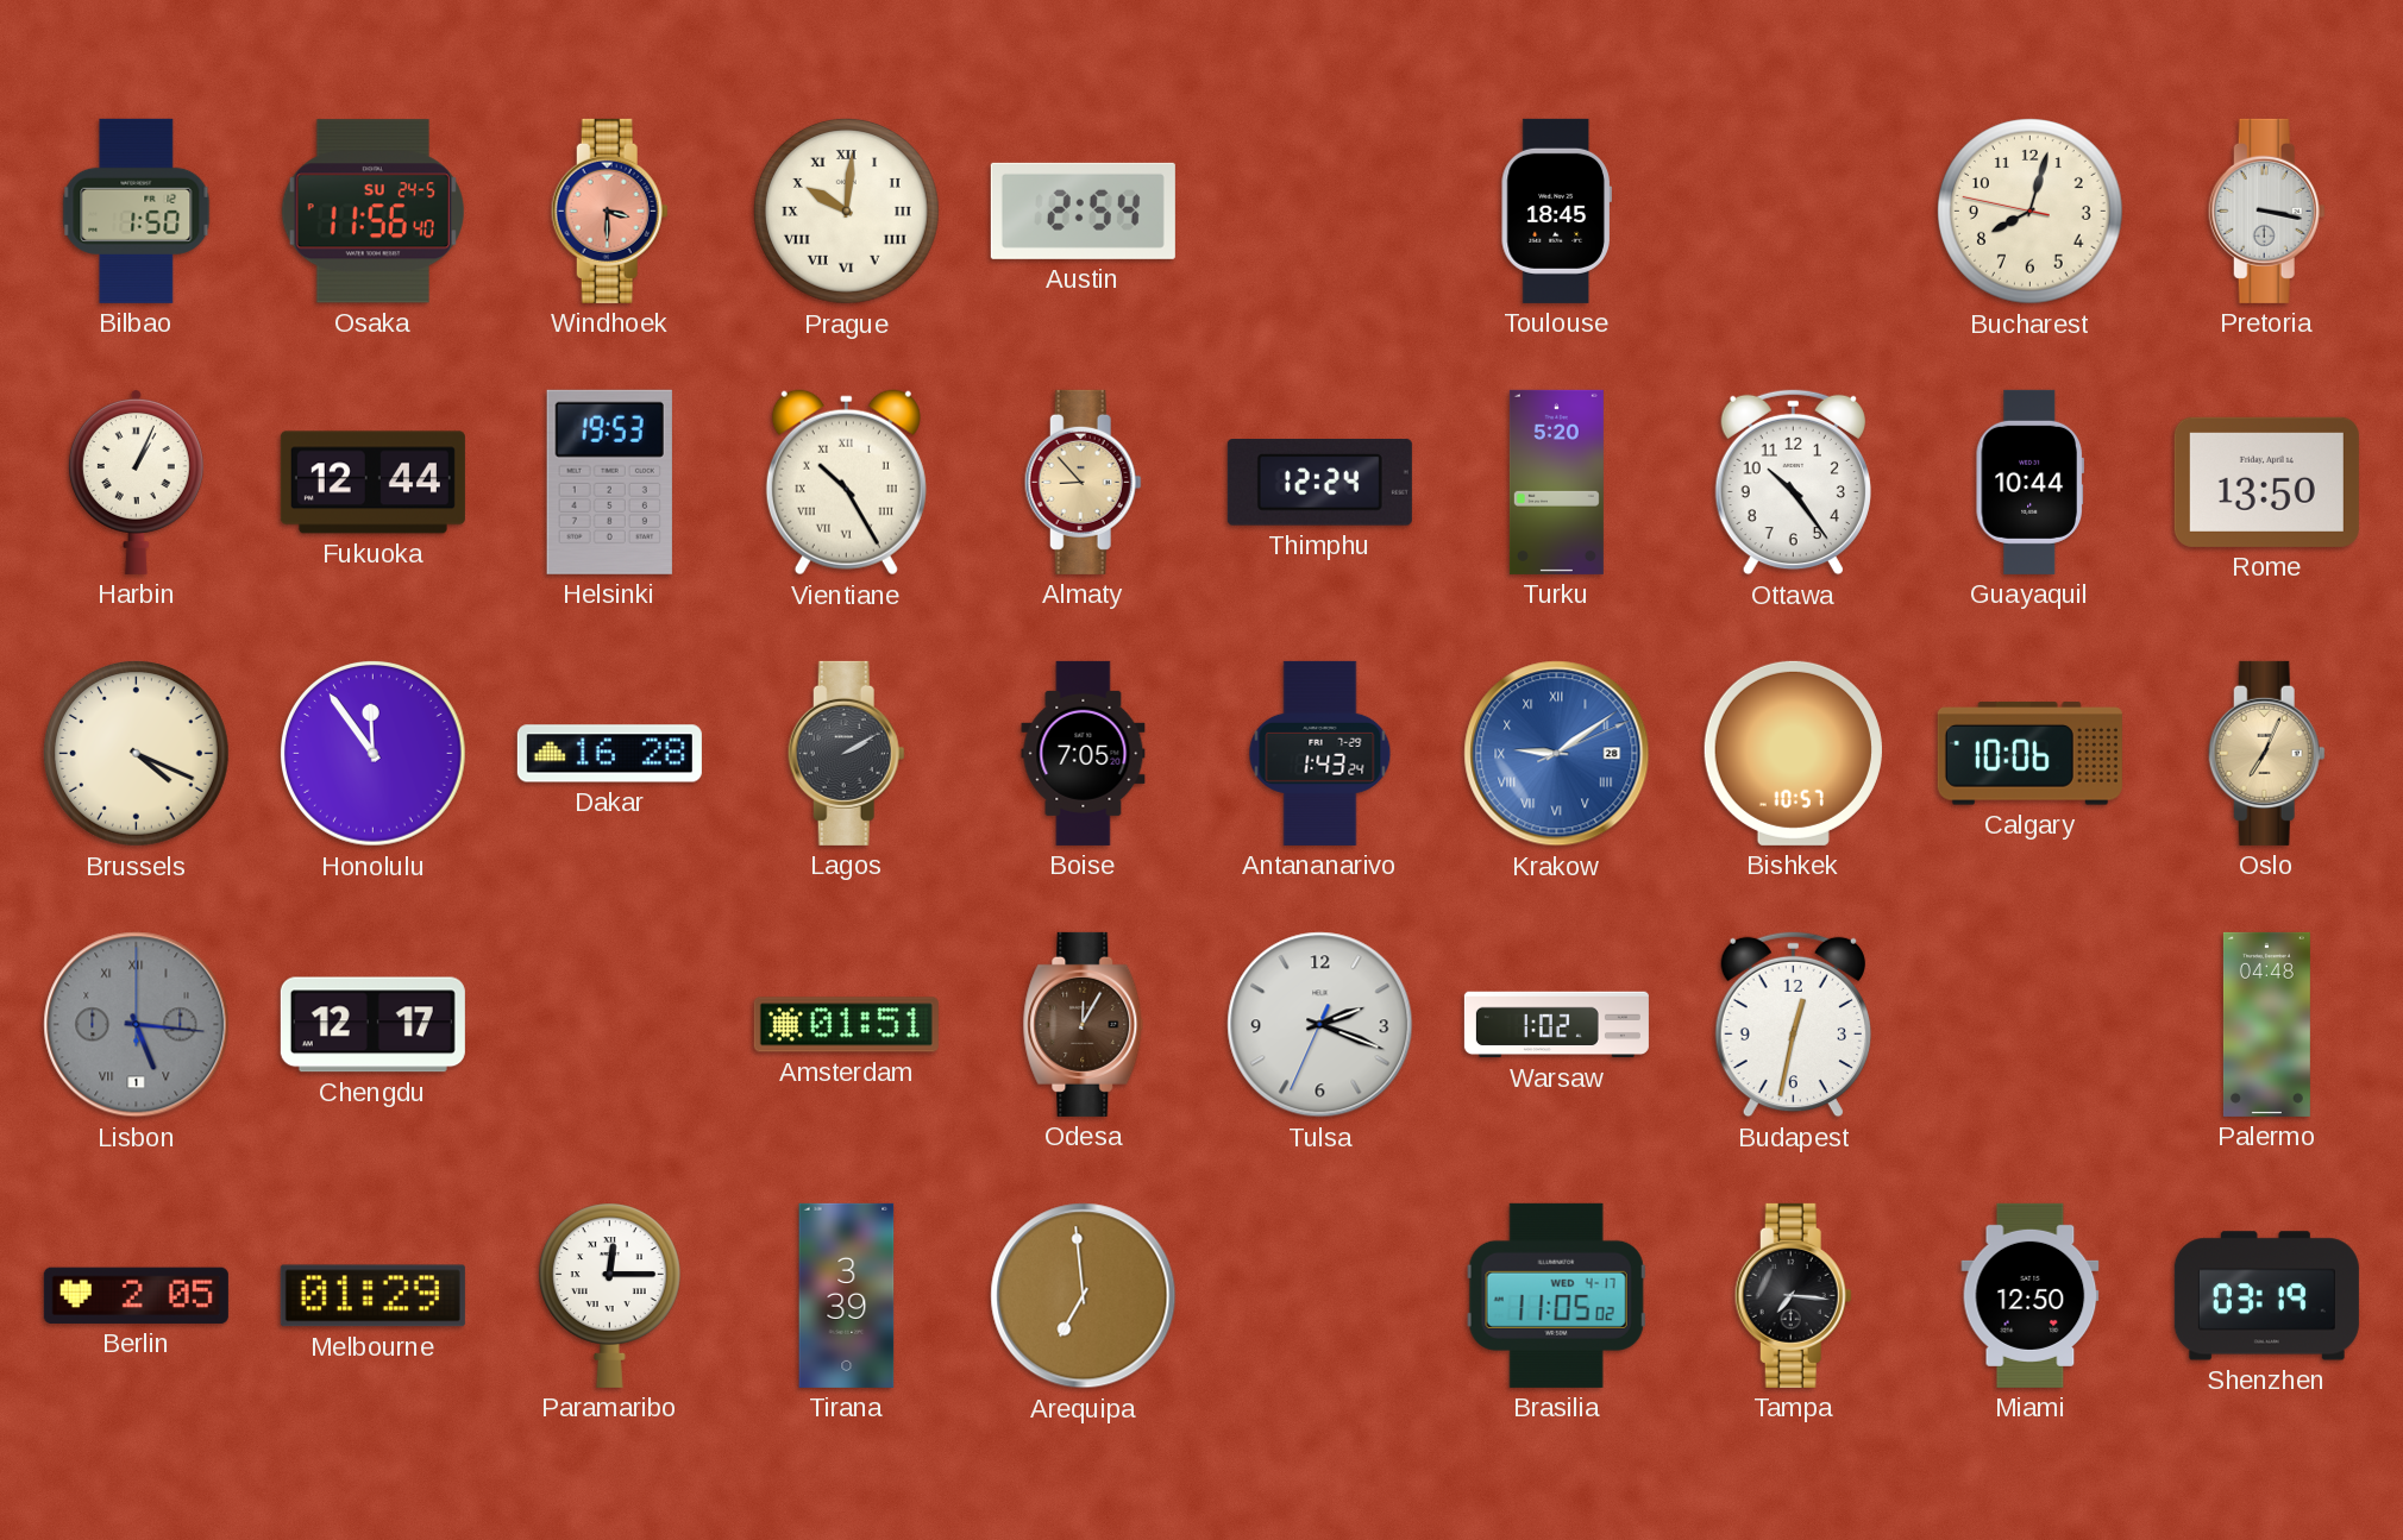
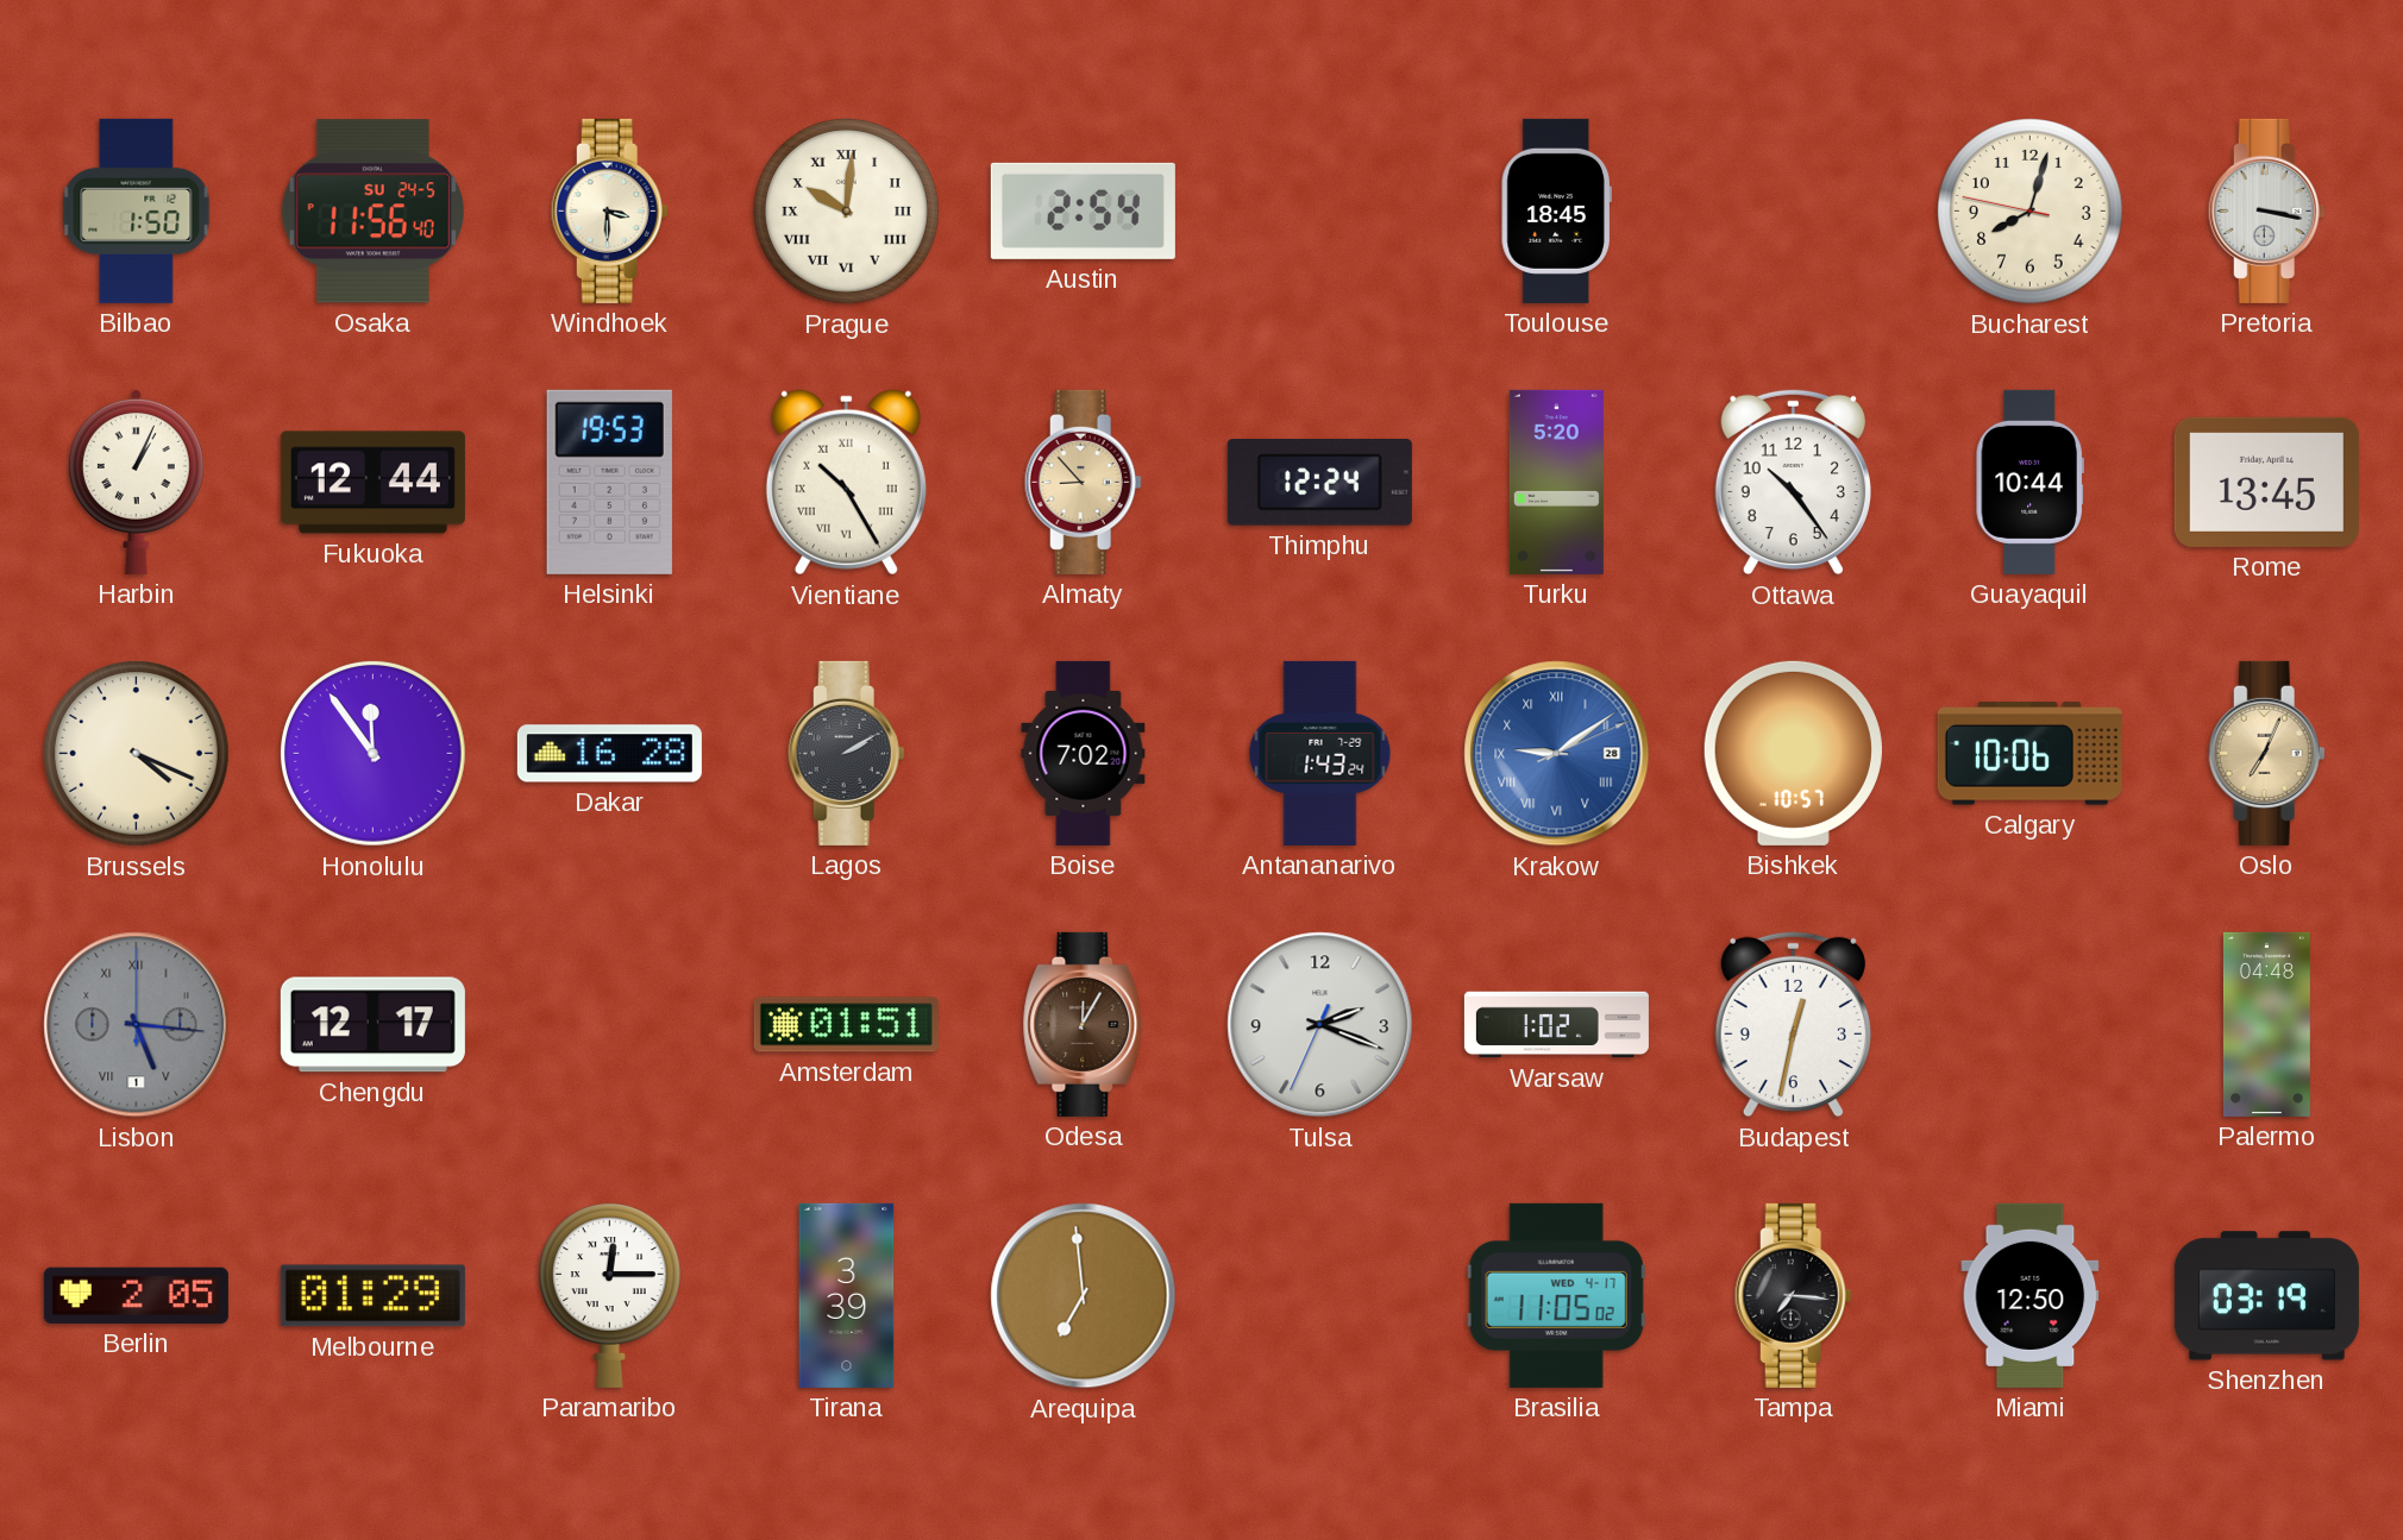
Windhoek dial: salmon -> cream (609, 210)
Rome: 13:50 -> 13:45 (2266, 482)
Boise: 7:05 -> 7:02 (1084, 753)
